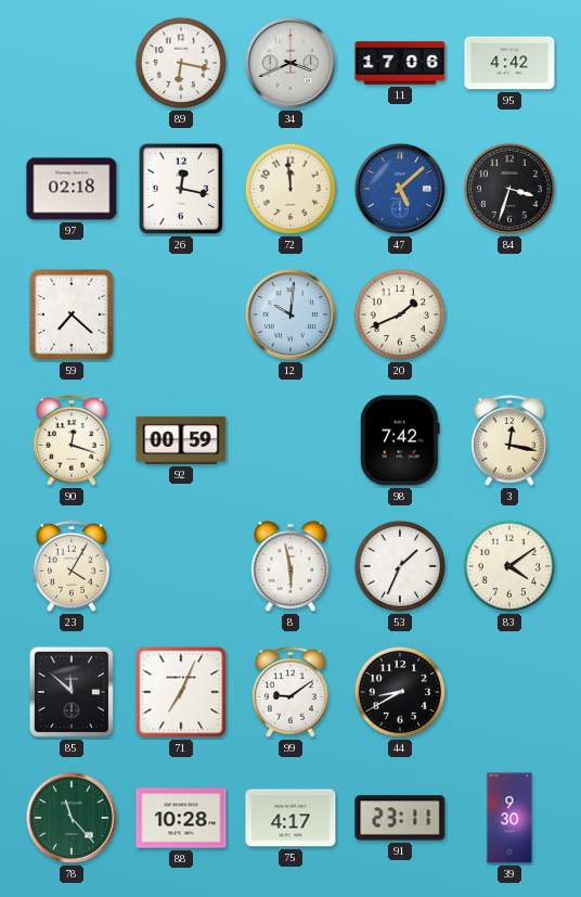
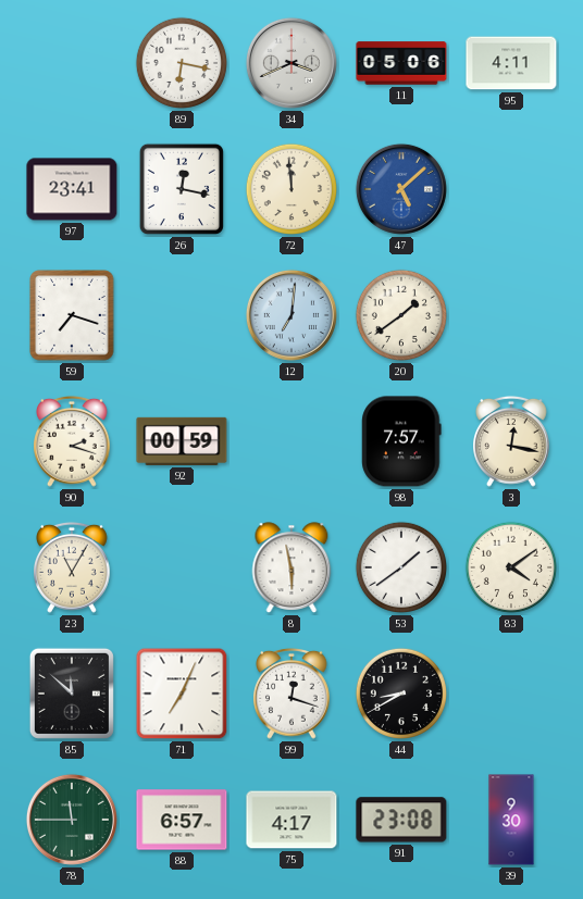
11: 17:06 -> 05:06 (401, 63)
95: 4:42 -> 4:11 (511, 63)
97: 02:18 -> 23:41 (72, 189)
84: 3:33 -> none (509, 189)
59: 7:22 -> 7:18 (72, 315)
12: 10:01 -> 7:01 (291, 315)
20: 1:41 -> 1:39 (401, 315)
90: 12:18 -> 2:18 (73, 441)
98: 7:42 -> 7:57 (401, 441)
23: 4:05 -> 11:05 (73, 567)
53: 1:34 -> 1:39 (401, 567)
99: 9:09 -> 12:18 (293, 694)
78: 11:23 -> 11:45 (72, 820)
88: 10:28 -> 6:57 (182, 820)
91: 23:11 -> 23:08 (401, 820)
